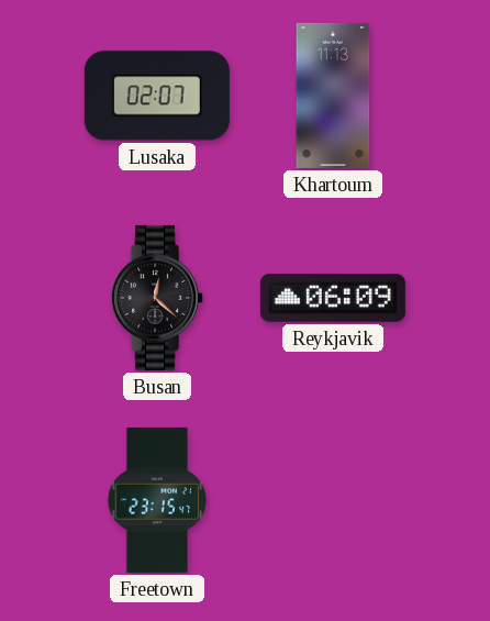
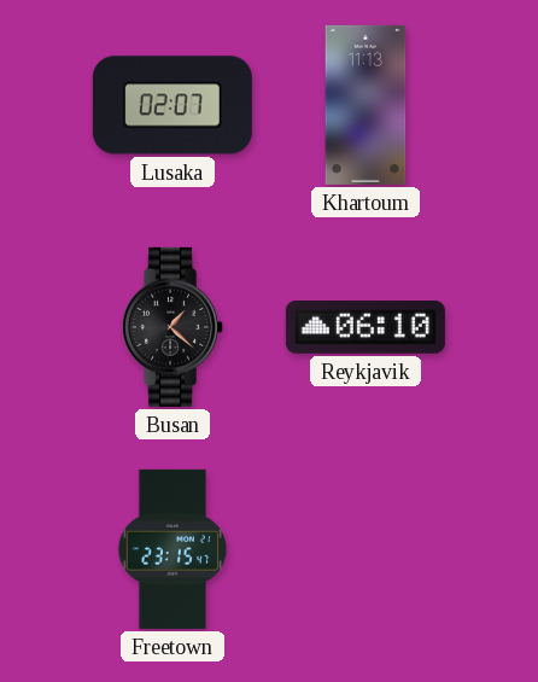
Busan: 12:22 -> 1:22 (174, 327)
Reykjavik: 06:09 -> 06:10 (366, 328)
